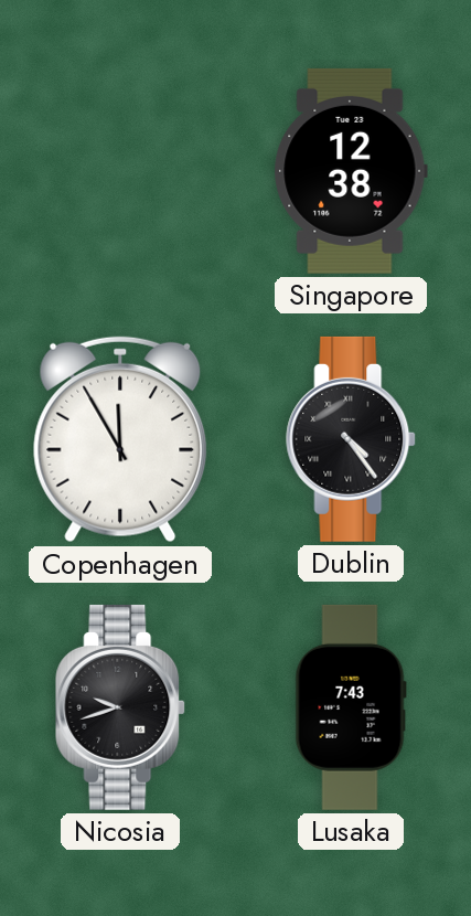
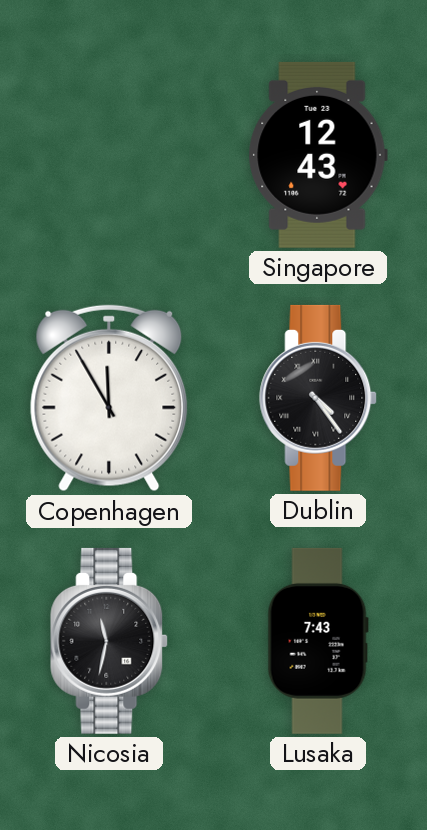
Singapore: 12:38 -> 12:43 (318, 155)
Nicosia: 9:42 -> 11:32 (110, 641)
